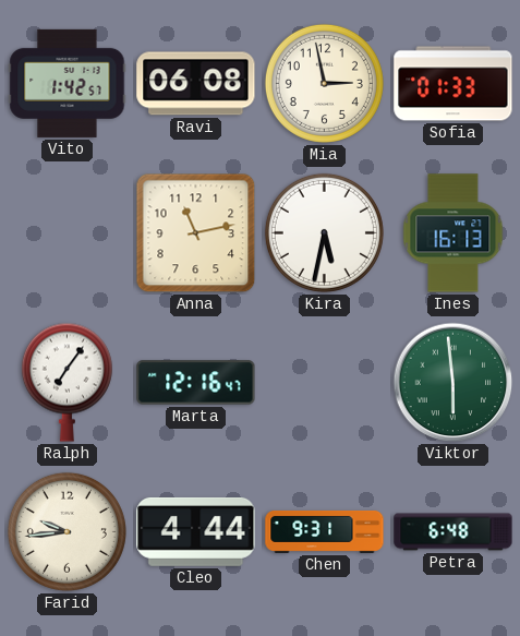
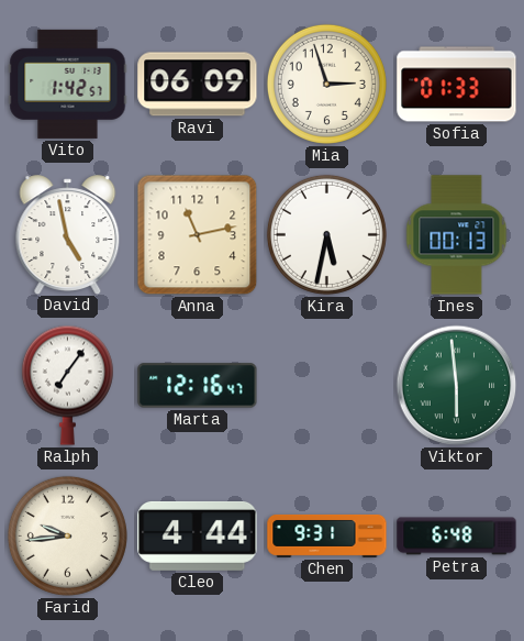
Ravi: 06:08 -> 06:09 (198, 85)
Mia: 2:58 -> 2:57 (326, 84)
David: none -> 4:58 (68, 234)
Ines: 16:13 -> 00:13 (457, 235)
